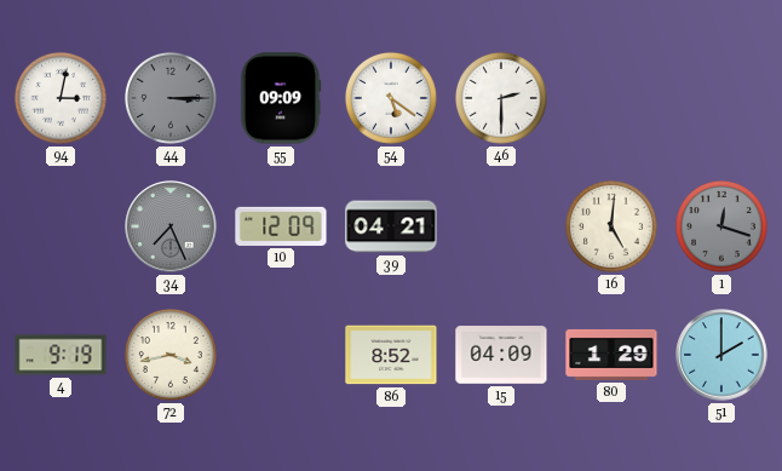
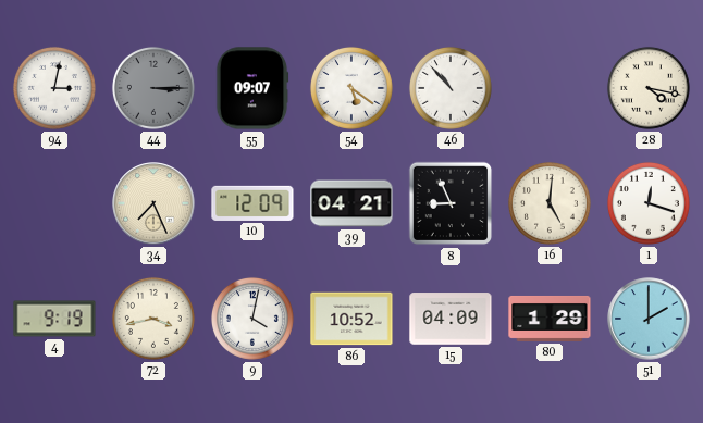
55: 09:09 -> 09:07 (252, 88)
46: 2:30 -> 10:53 (451, 88)
28: none -> 4:17 (649, 88)
34 dial: grey -> cream (153, 203)
8: none -> 8:56 (451, 203)
1 dial: grey -> white (649, 203)
9: none -> 4:02 (252, 319)
86: 8:52 -> 10:52 (351, 319)
